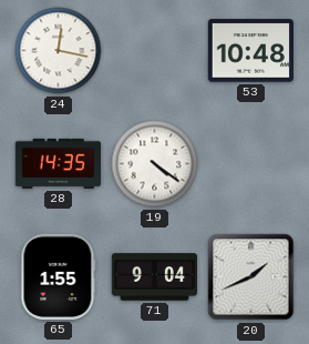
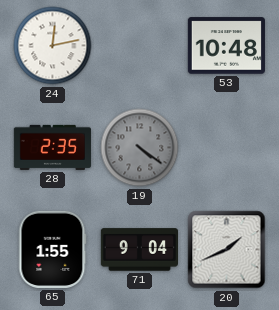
24: 12:17 -> 12:13 (53, 46)
28: 14:35 -> 2:35 (52, 147)
19 dial: white -> grey (140, 148)
